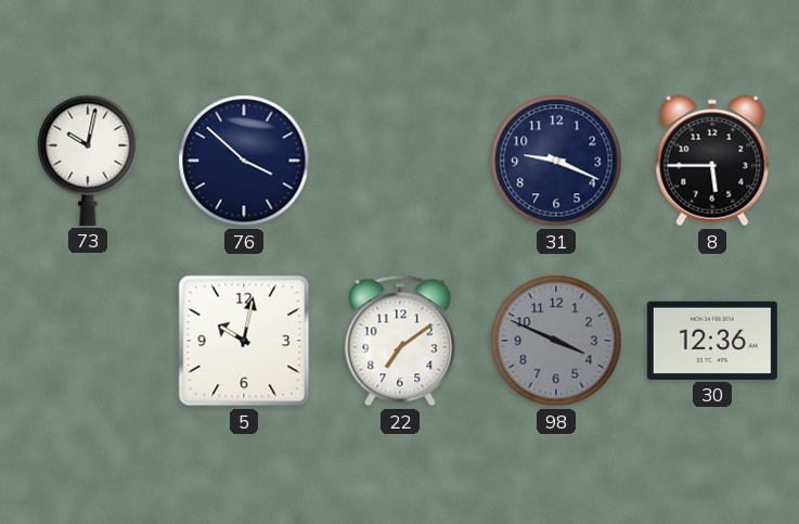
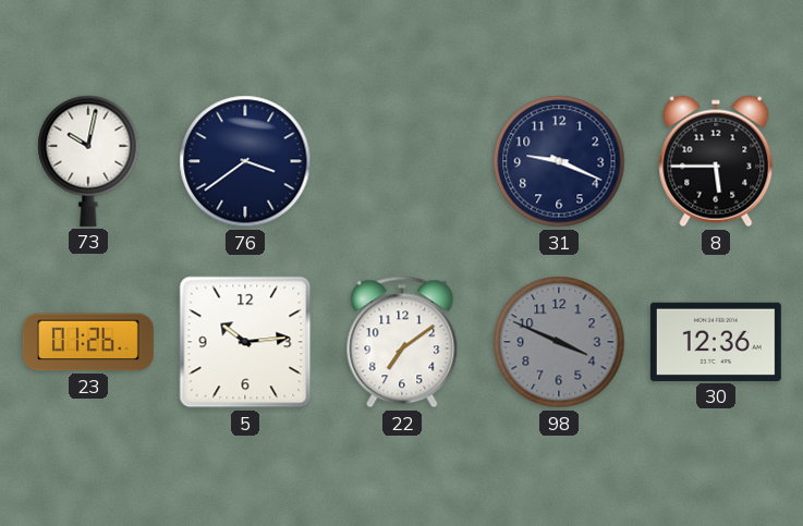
76: 3:52 -> 3:39 (245, 161)
23: none -> 01:26 (88, 342)
5: 10:02 -> 10:14 (245, 342)
